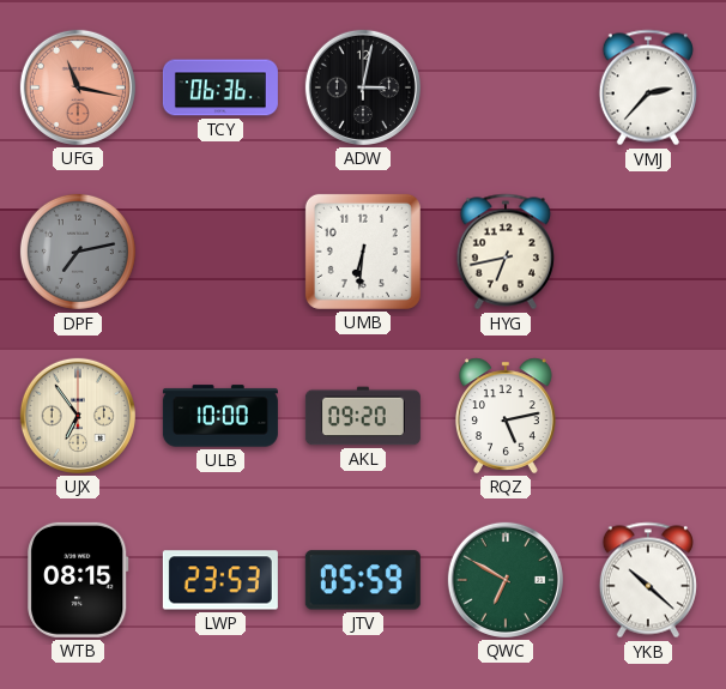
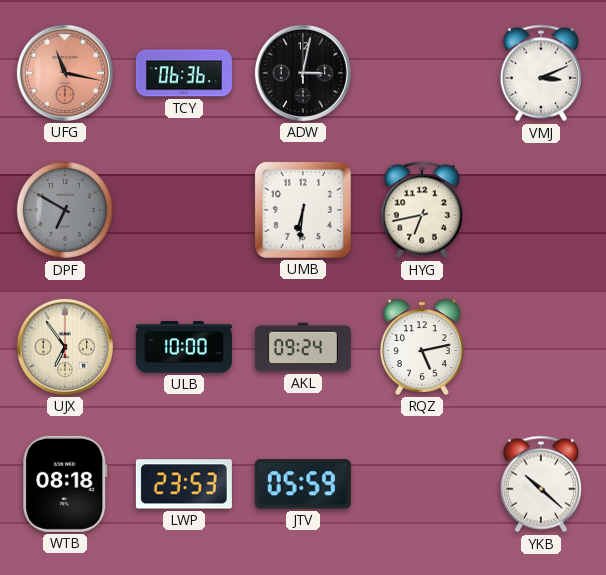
VMJ: 2:37 -> 3:11 (541, 73)
DPF: 7:13 -> 6:50 (65, 210)
AKL: 09:20 -> 09:24 (303, 347)
WTB: 08:15 -> 08:18 (65, 484)
QWC: 6:50 -> none (506, 580)
